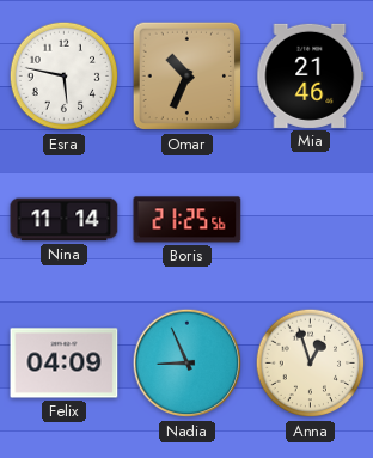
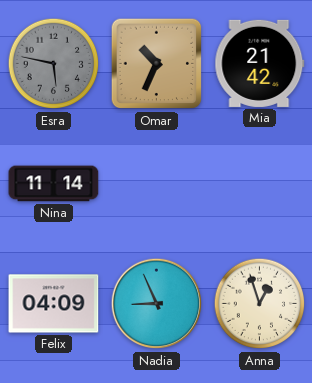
Esra dial: white -> grey (54, 64)
Mia: 21:46 -> 21:42 (260, 63)
Boris: 21:25 -> none (188, 220)
